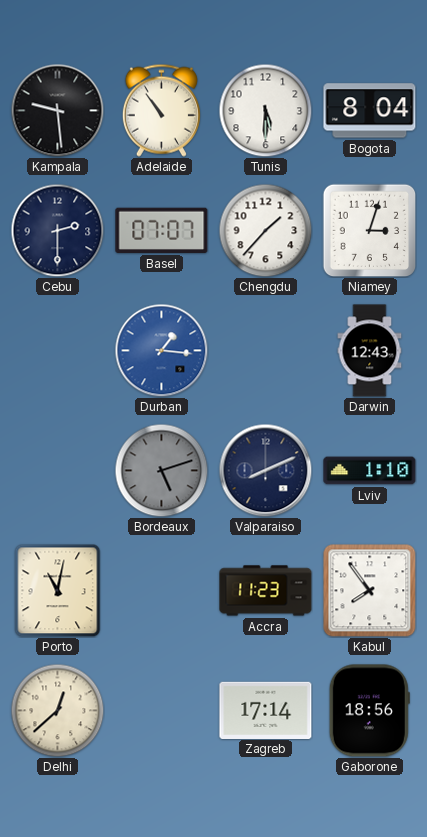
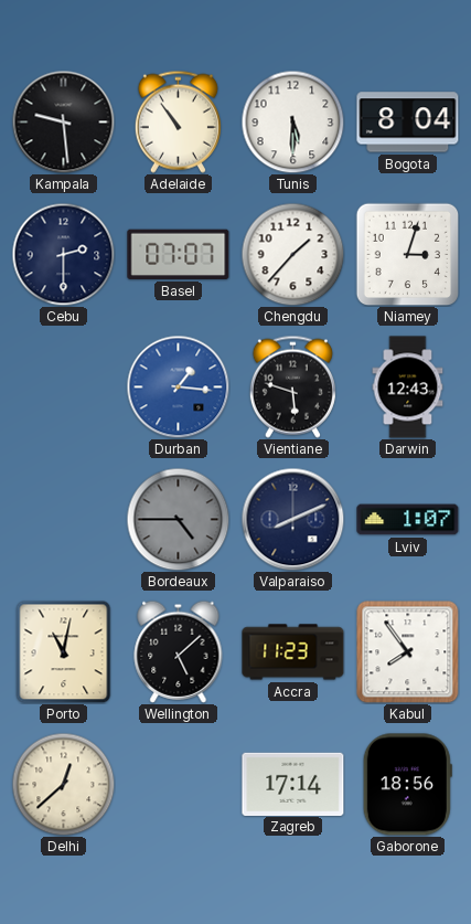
Vientiane: none -> 5:48 (292, 386)
Bordeaux: 5:12 -> 4:45 (178, 519)
Lviv: 1:10 -> 1:07 (408, 520)
Wellington: none -> 5:08 (179, 651)
